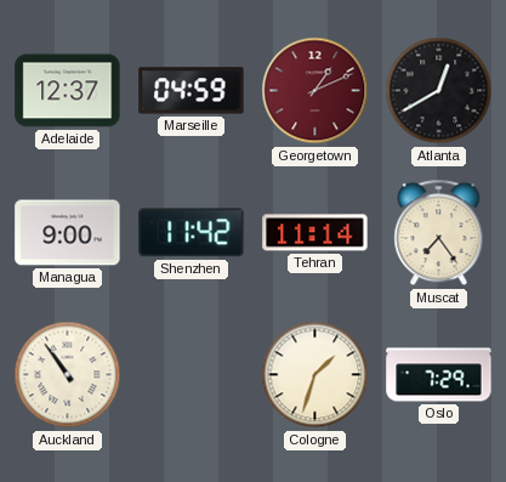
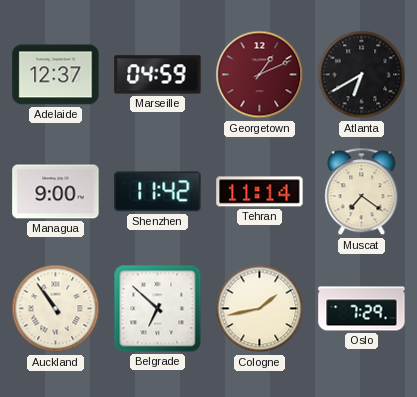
Atlanta: 12:40 -> 6:40 (362, 75)
Muscat: 7:24 -> 7:21 (362, 192)
Belgrade: none -> 6:52 (158, 309)
Cologne: 1:33 -> 1:43 (260, 309)
